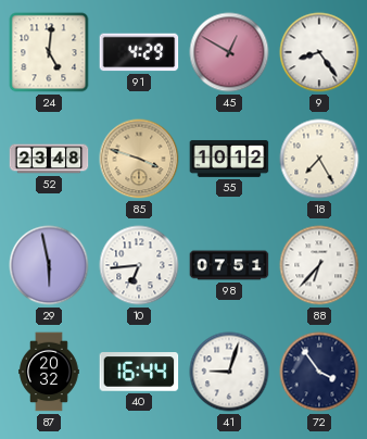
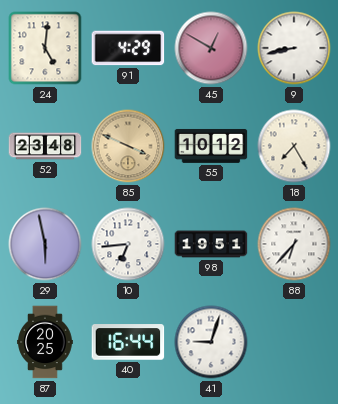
9: 8:24 -> 8:43 (294, 48)
85: 3:48 -> 3:49 (128, 146)
98: 07:51 -> 19:51 (211, 244)
87: 20:32 -> 20:25 (45, 342)
72: 3:54 -> none (319, 372)
